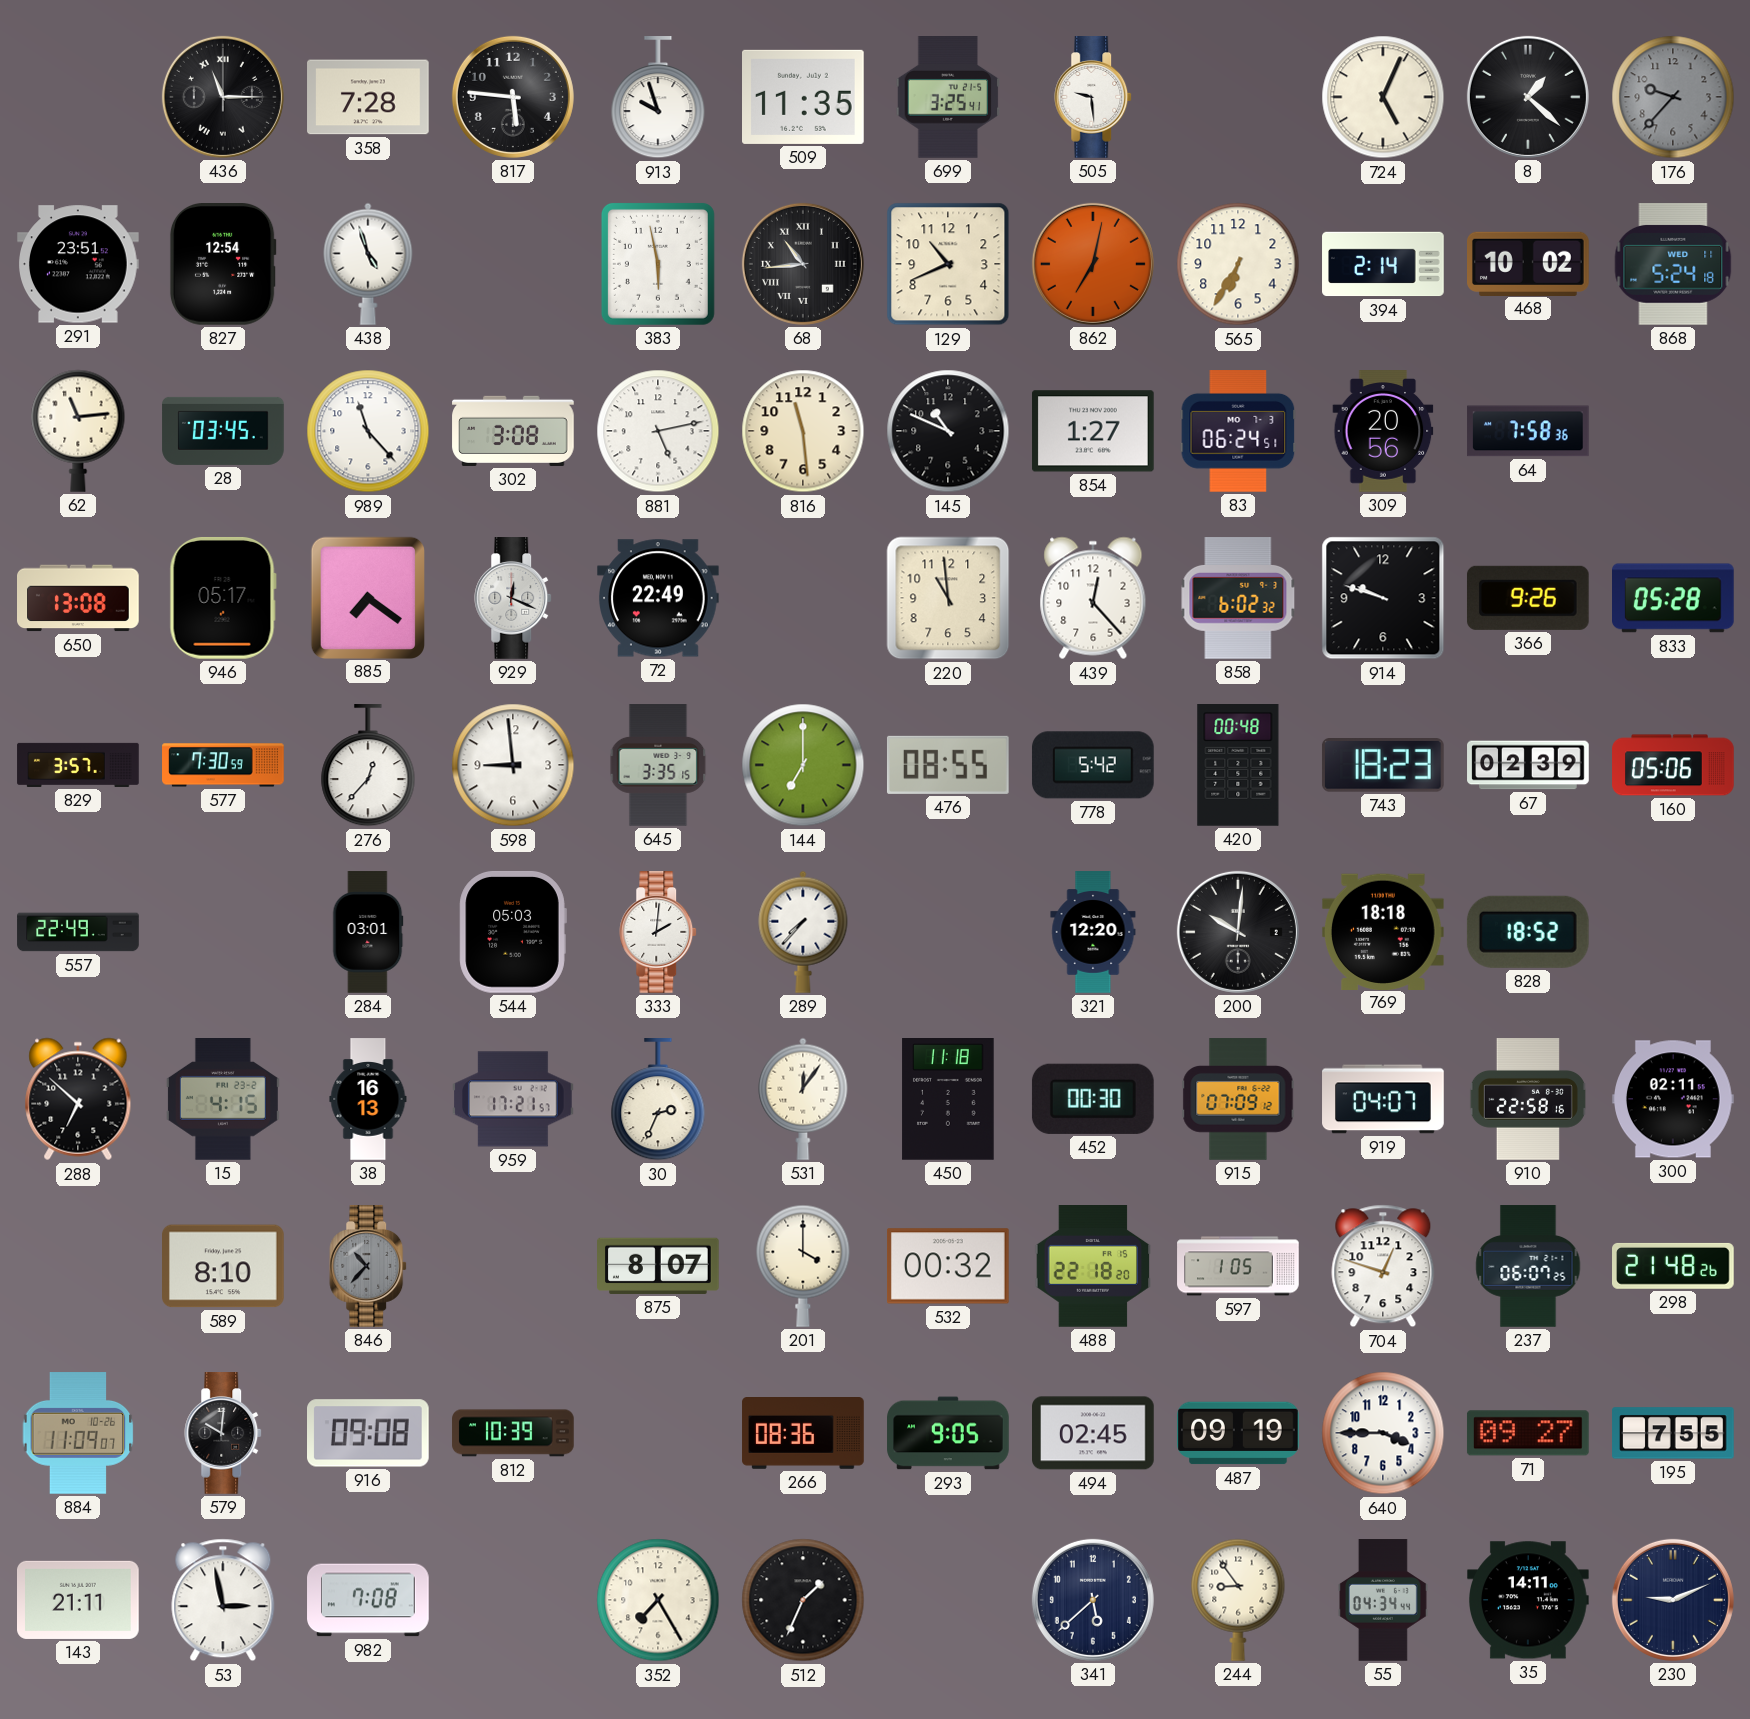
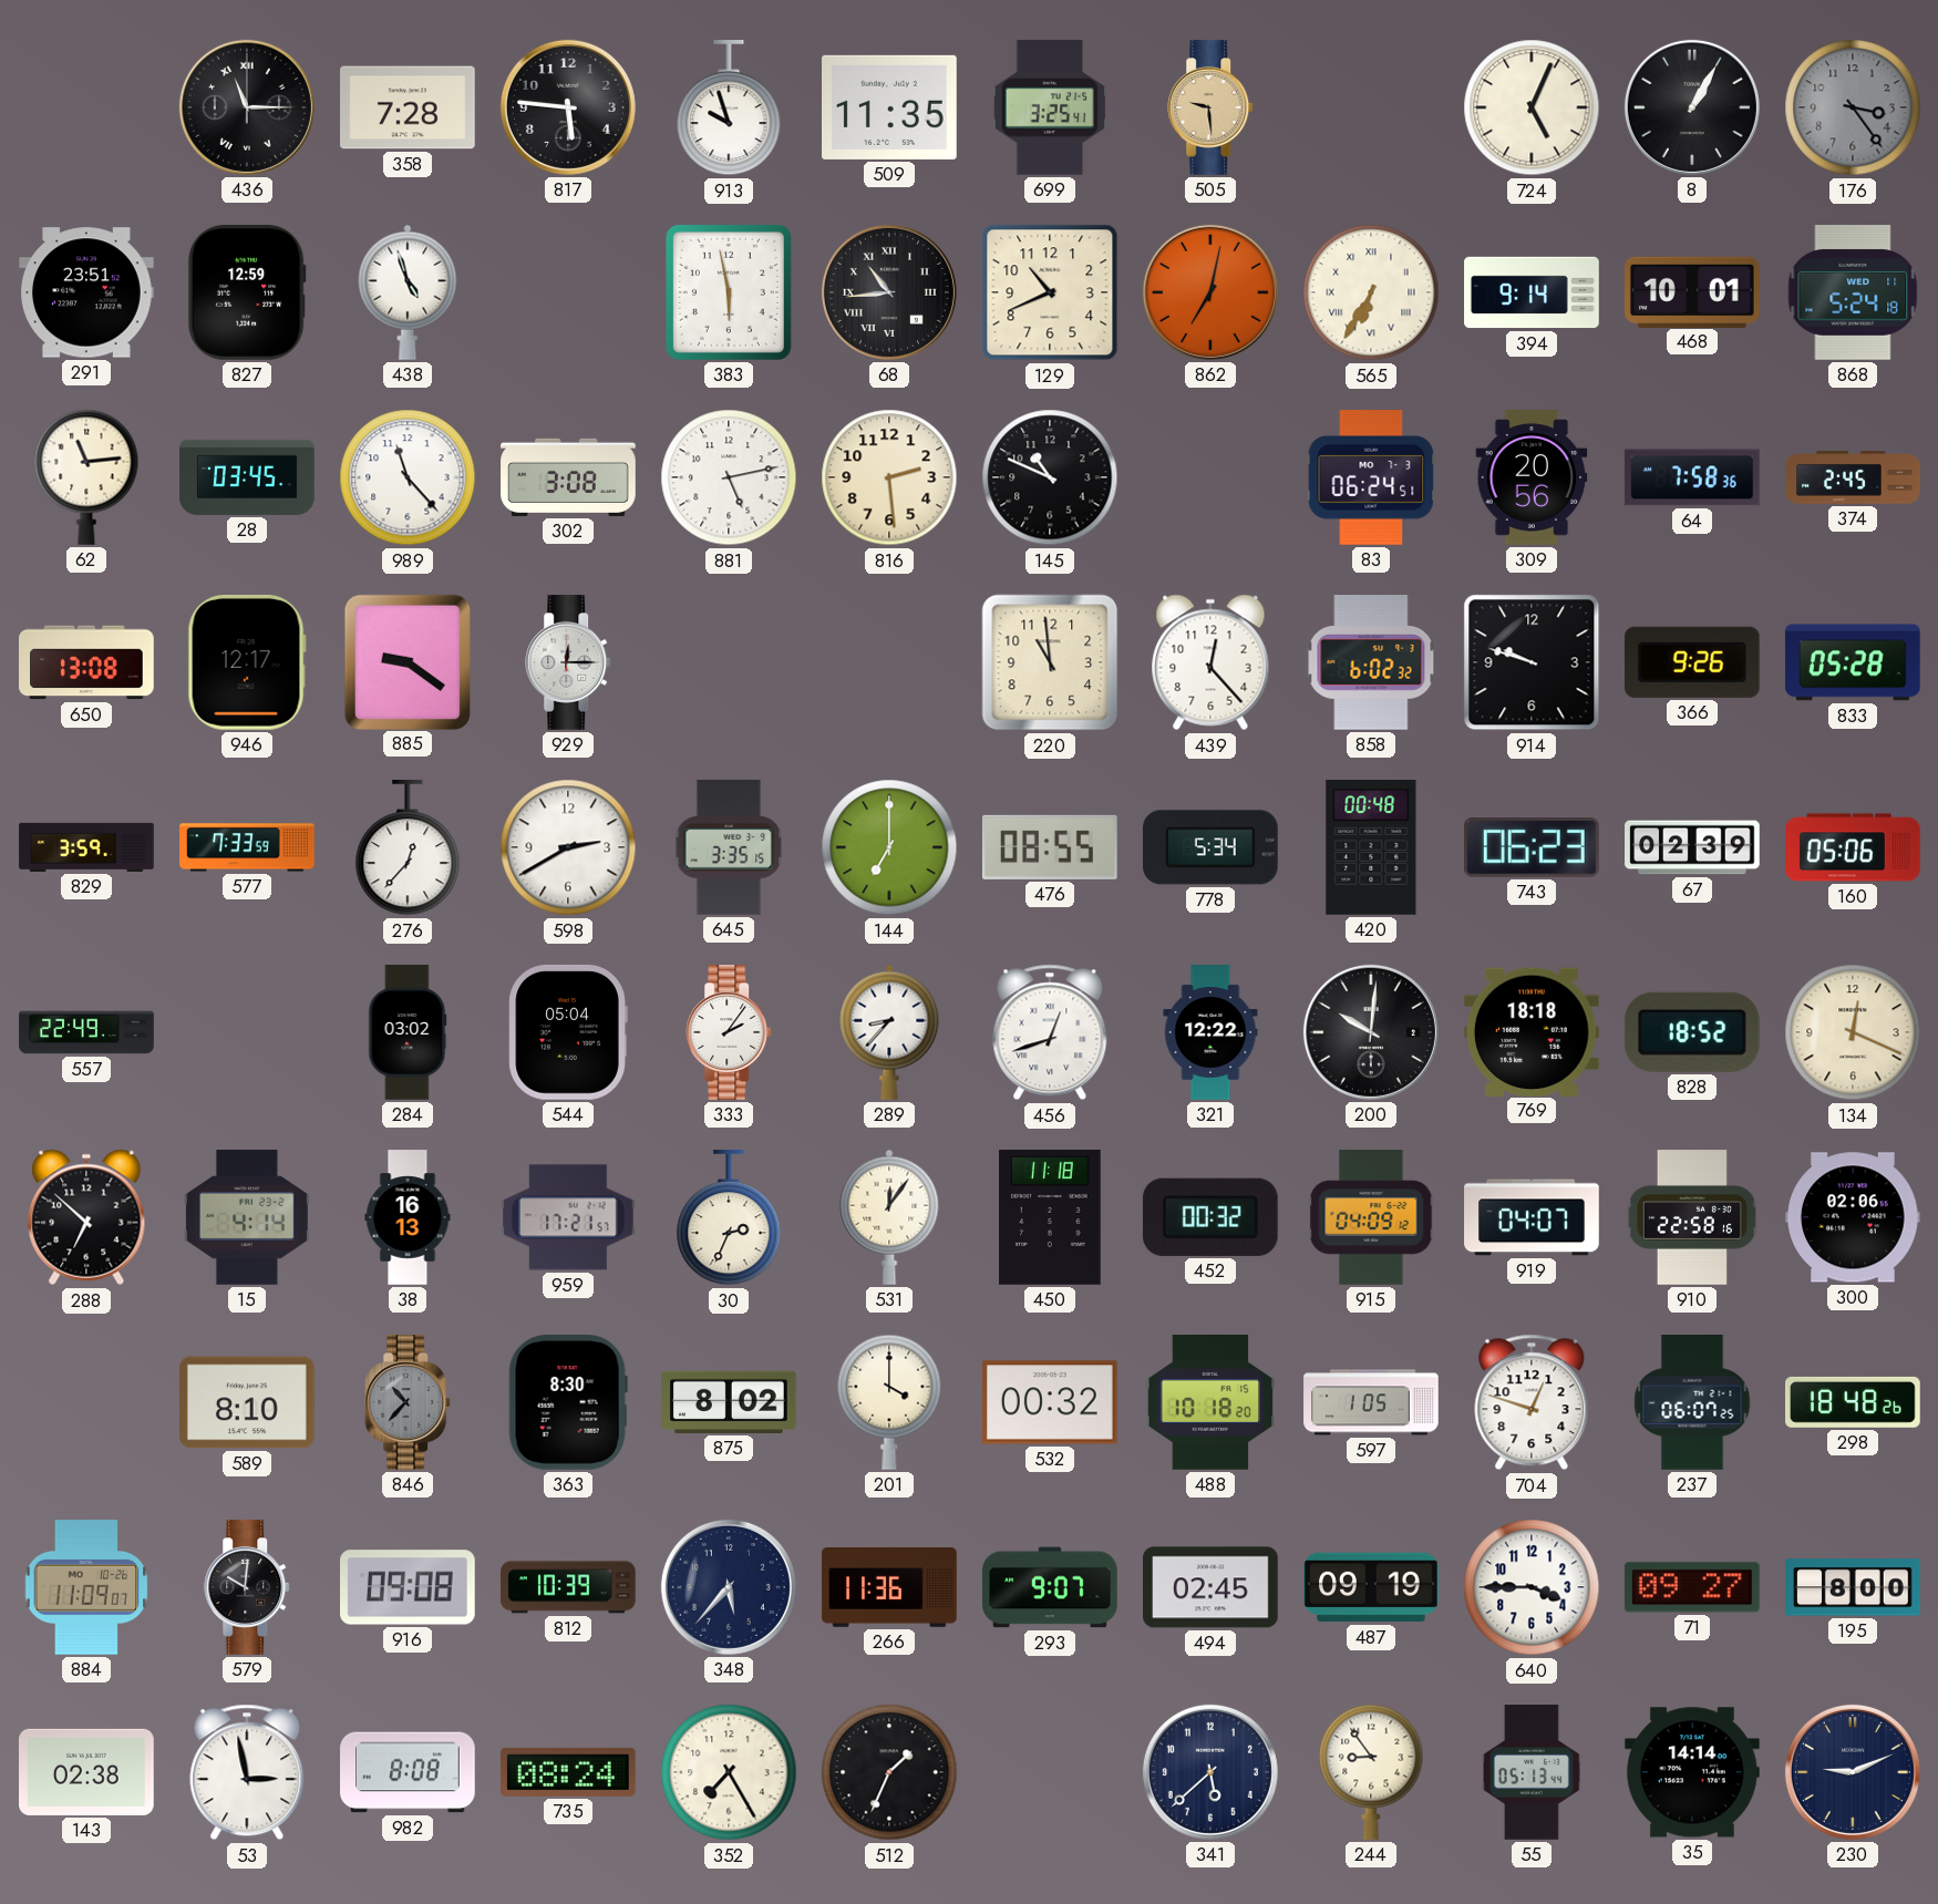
505 dial: white -> champagne (1212, 107)
8: 1:22 -> 1:05 (1692, 107)
176: 9:37 -> 3:24 (1853, 107)
827: 12:54 -> 12:59 (247, 294)
565 numerals: Arabic -> Roman (1371, 292)
394: 2:14 -> 9:14 (1532, 292)
468: 10:02 -> 10:01 (1693, 291)
816: 11:29 -> 2:29 (889, 477)
854: 1:27 -> none (1094, 431)
374: none -> 2:45 (1853, 478)
946: 05:17 -> 12:17 (247, 662)
885: 7:21 -> 9:21 (406, 661)
929: 12:19 -> 12:15 (569, 662)
72: 22:49 -> none (659, 598)
829: 3:57 -> 3:59 (86, 847)
577: 7:30 -> 7:33 (247, 847)
598: 8:59 -> 2:40 (568, 847)
778: 5:42 -> 5:34 (1210, 847)
743: 18:23 -> 06:23 (1532, 848)
284: 03:01 -> 03:02 (408, 1032)
544: 05:03 -> 05:04 (568, 1032)
333: 2:01 -> 2:06 (730, 1032)
289: 7:37 -> 8:37 (889, 1032)
456: none -> 12:42 (1050, 1032)
321: 12:20 -> 12:22 (1210, 1032)
134: none -> 12:19 (1853, 1032)
15: 4:15 -> 4:14 (247, 1218)
452: 00:30 -> 00:32 (1210, 1217)
915: 07:09 -> 04:09 (1371, 1217)
300: 02:11 -> 02:06 (1854, 1217)
363: none -> 8:30 (568, 1403)
875: 8:07 -> 8:02 (730, 1402)
488: 22:18 -> 10:18 (1210, 1402)
298: 21:48 -> 18:48 (1854, 1402)
348: none -> 5:37 (729, 1587)
266: 08:36 -> 11:36 (889, 1588)
293: 9:05 -> 9:07 (1050, 1587)
195: 7:55 -> 8:00 (1853, 1587)
143: 21:11 -> 02:38 (87, 1772)
982: 7:08 -> 8:08 (408, 1772)
735: none -> 08:24 (569, 1772)
55: 04:34 -> 05:13 (1532, 1772)
35: 14:11 -> 14:14 (1693, 1772)
